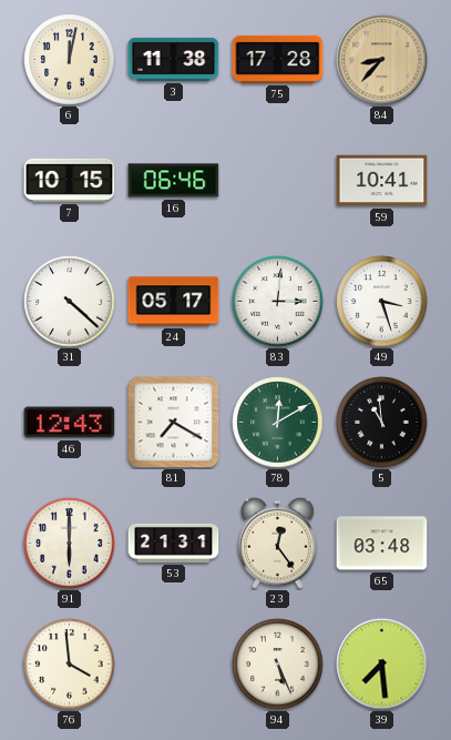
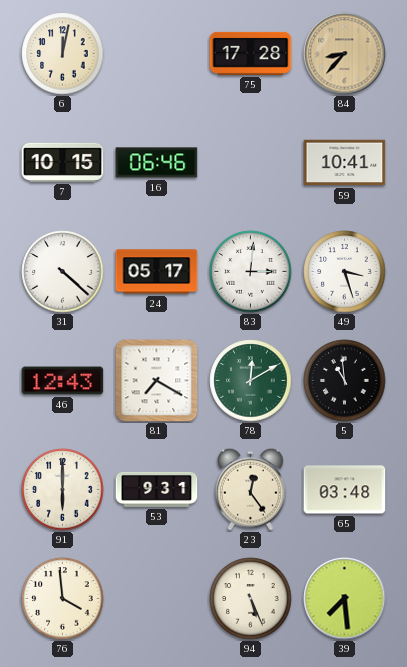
3: 11:38 -> none (174, 59)
53: 21:31 -> 9:31 (157, 489)
